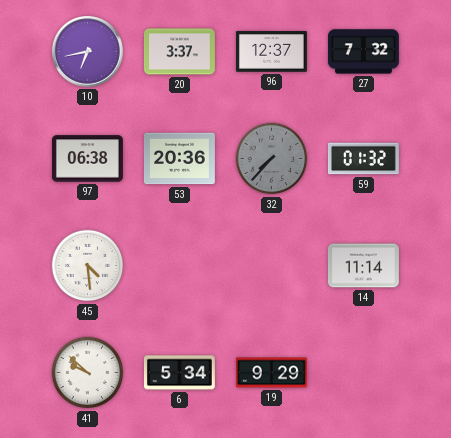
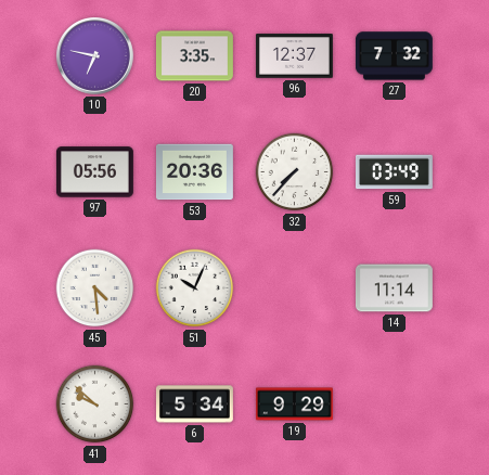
10: 6:43 -> 6:47 (94, 55)
20: 3:37 -> 3:35 (194, 56)
97: 06:38 -> 05:56 (94, 172)
32 dial: grey -> white (295, 172)
59: 01:32 -> 03:49 (394, 172)
51: none -> 10:04 (195, 288)
